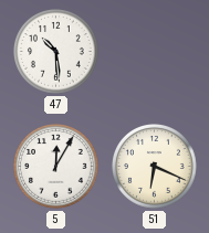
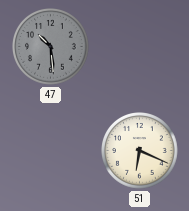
47 dial: white -> grey (51, 47)
5: 12:05 -> none (56, 167)
